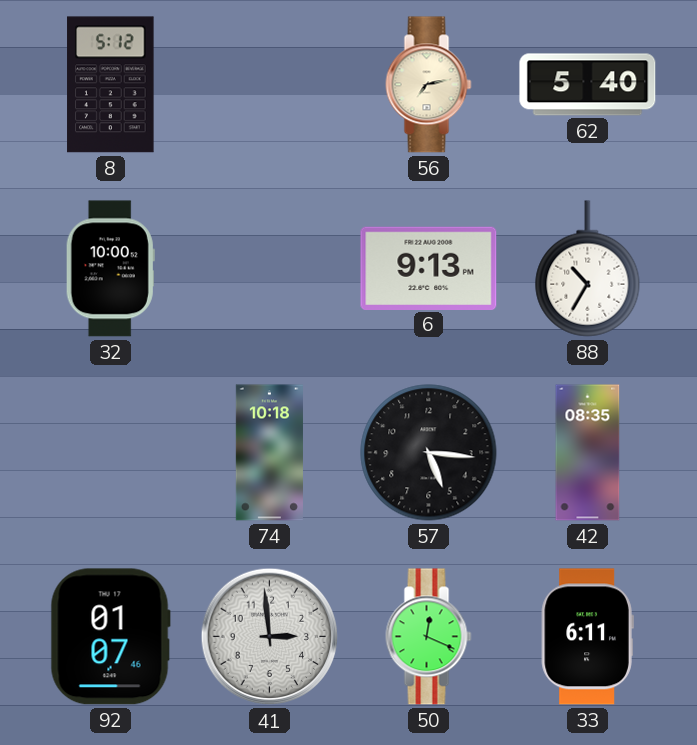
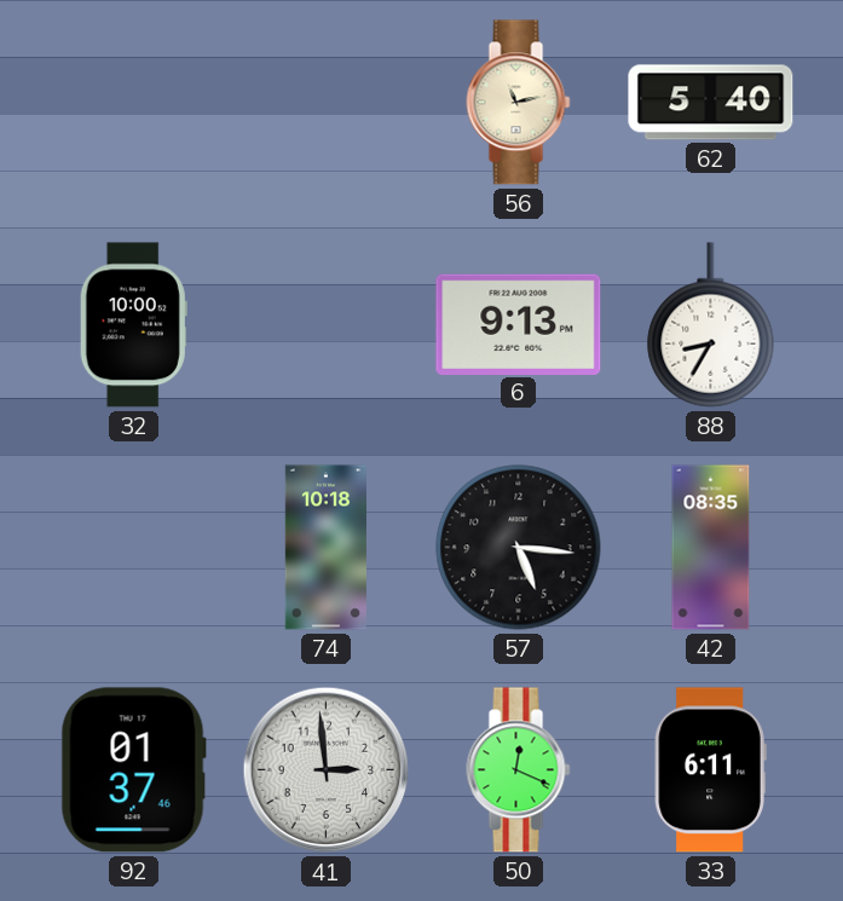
8: 5:12 -> none (111, 85)
56: 7:13 -> 11:13 (519, 103)
88: 10:35 -> 8:35 (711, 325)
92: 01:07 -> 01:37 (133, 770)
